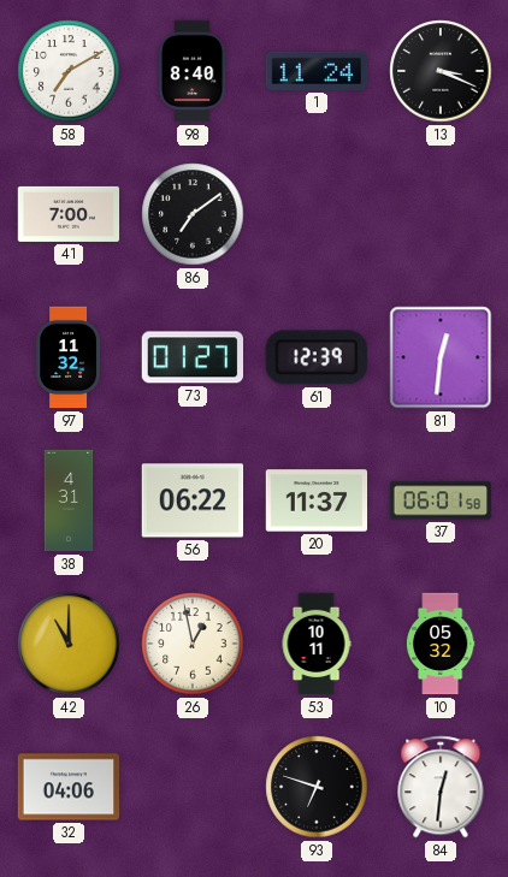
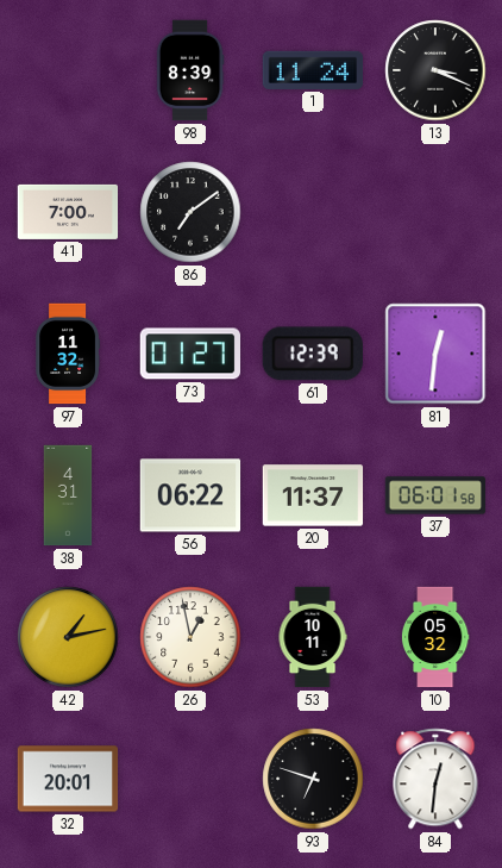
58: 7:10 -> none (69, 71)
98: 8:40 -> 8:39 (190, 70)
42: 11:00 -> 1:13 (68, 637)
32: 04:06 -> 20:01 (68, 779)
